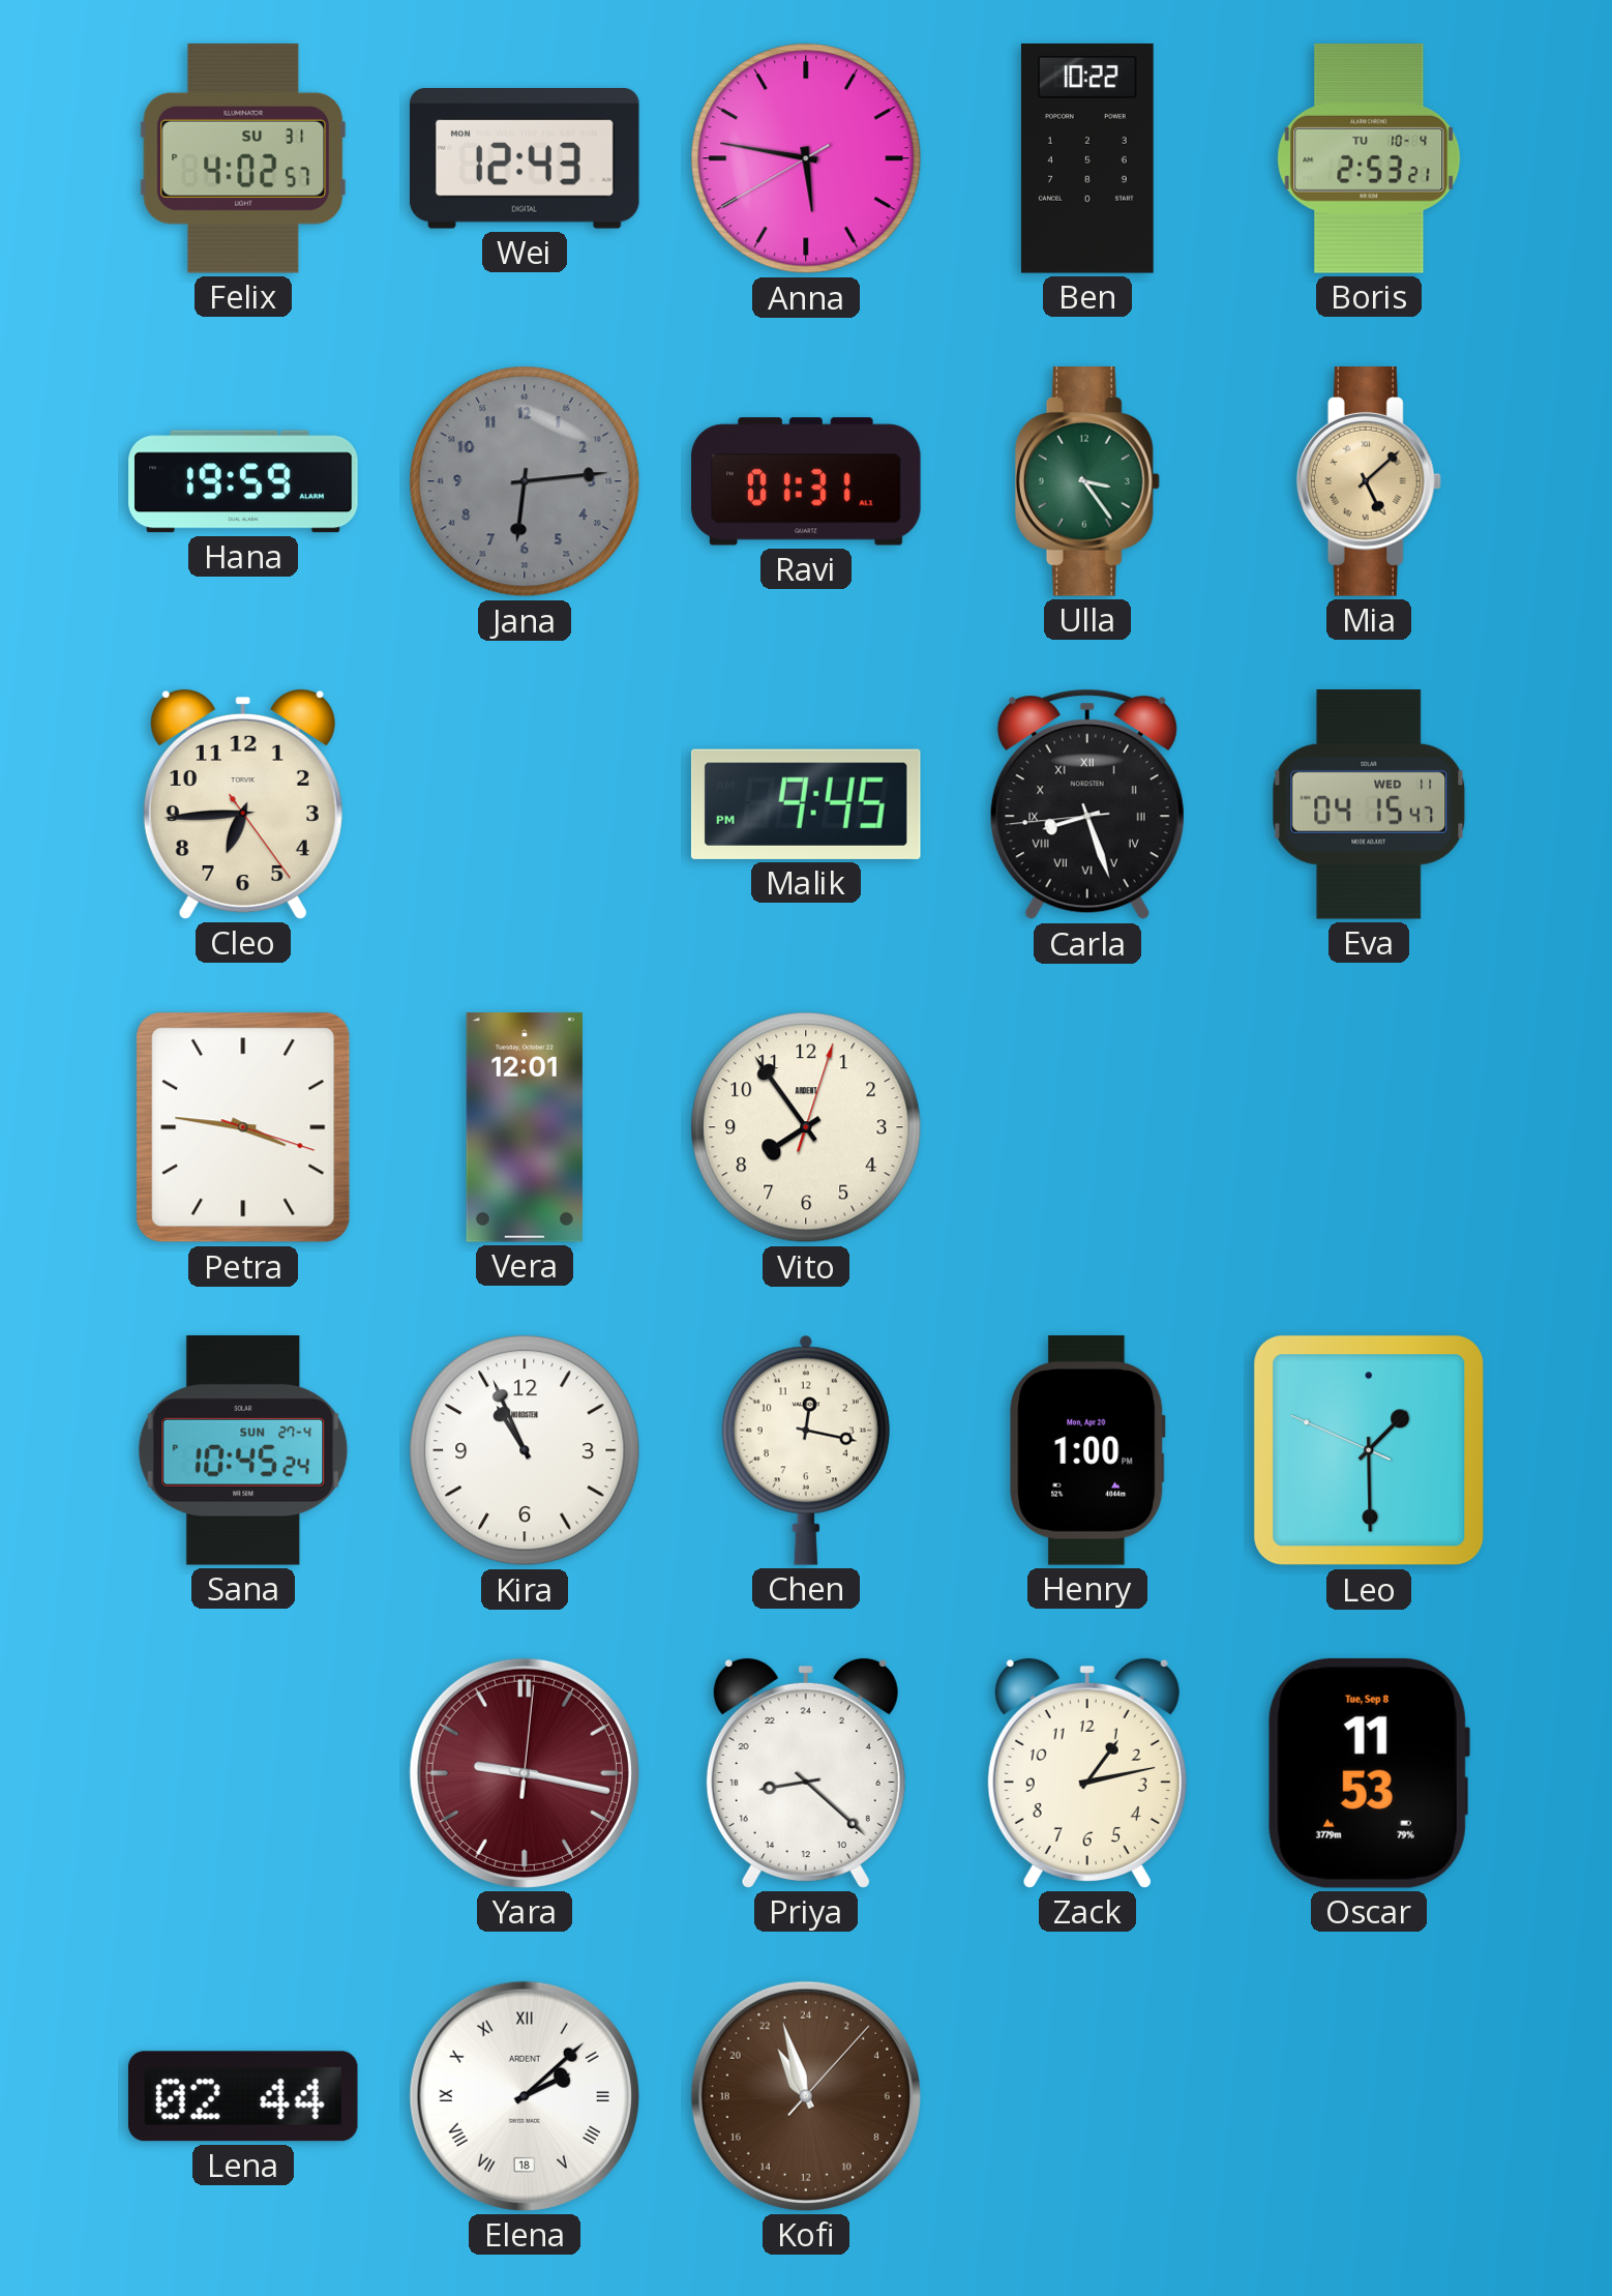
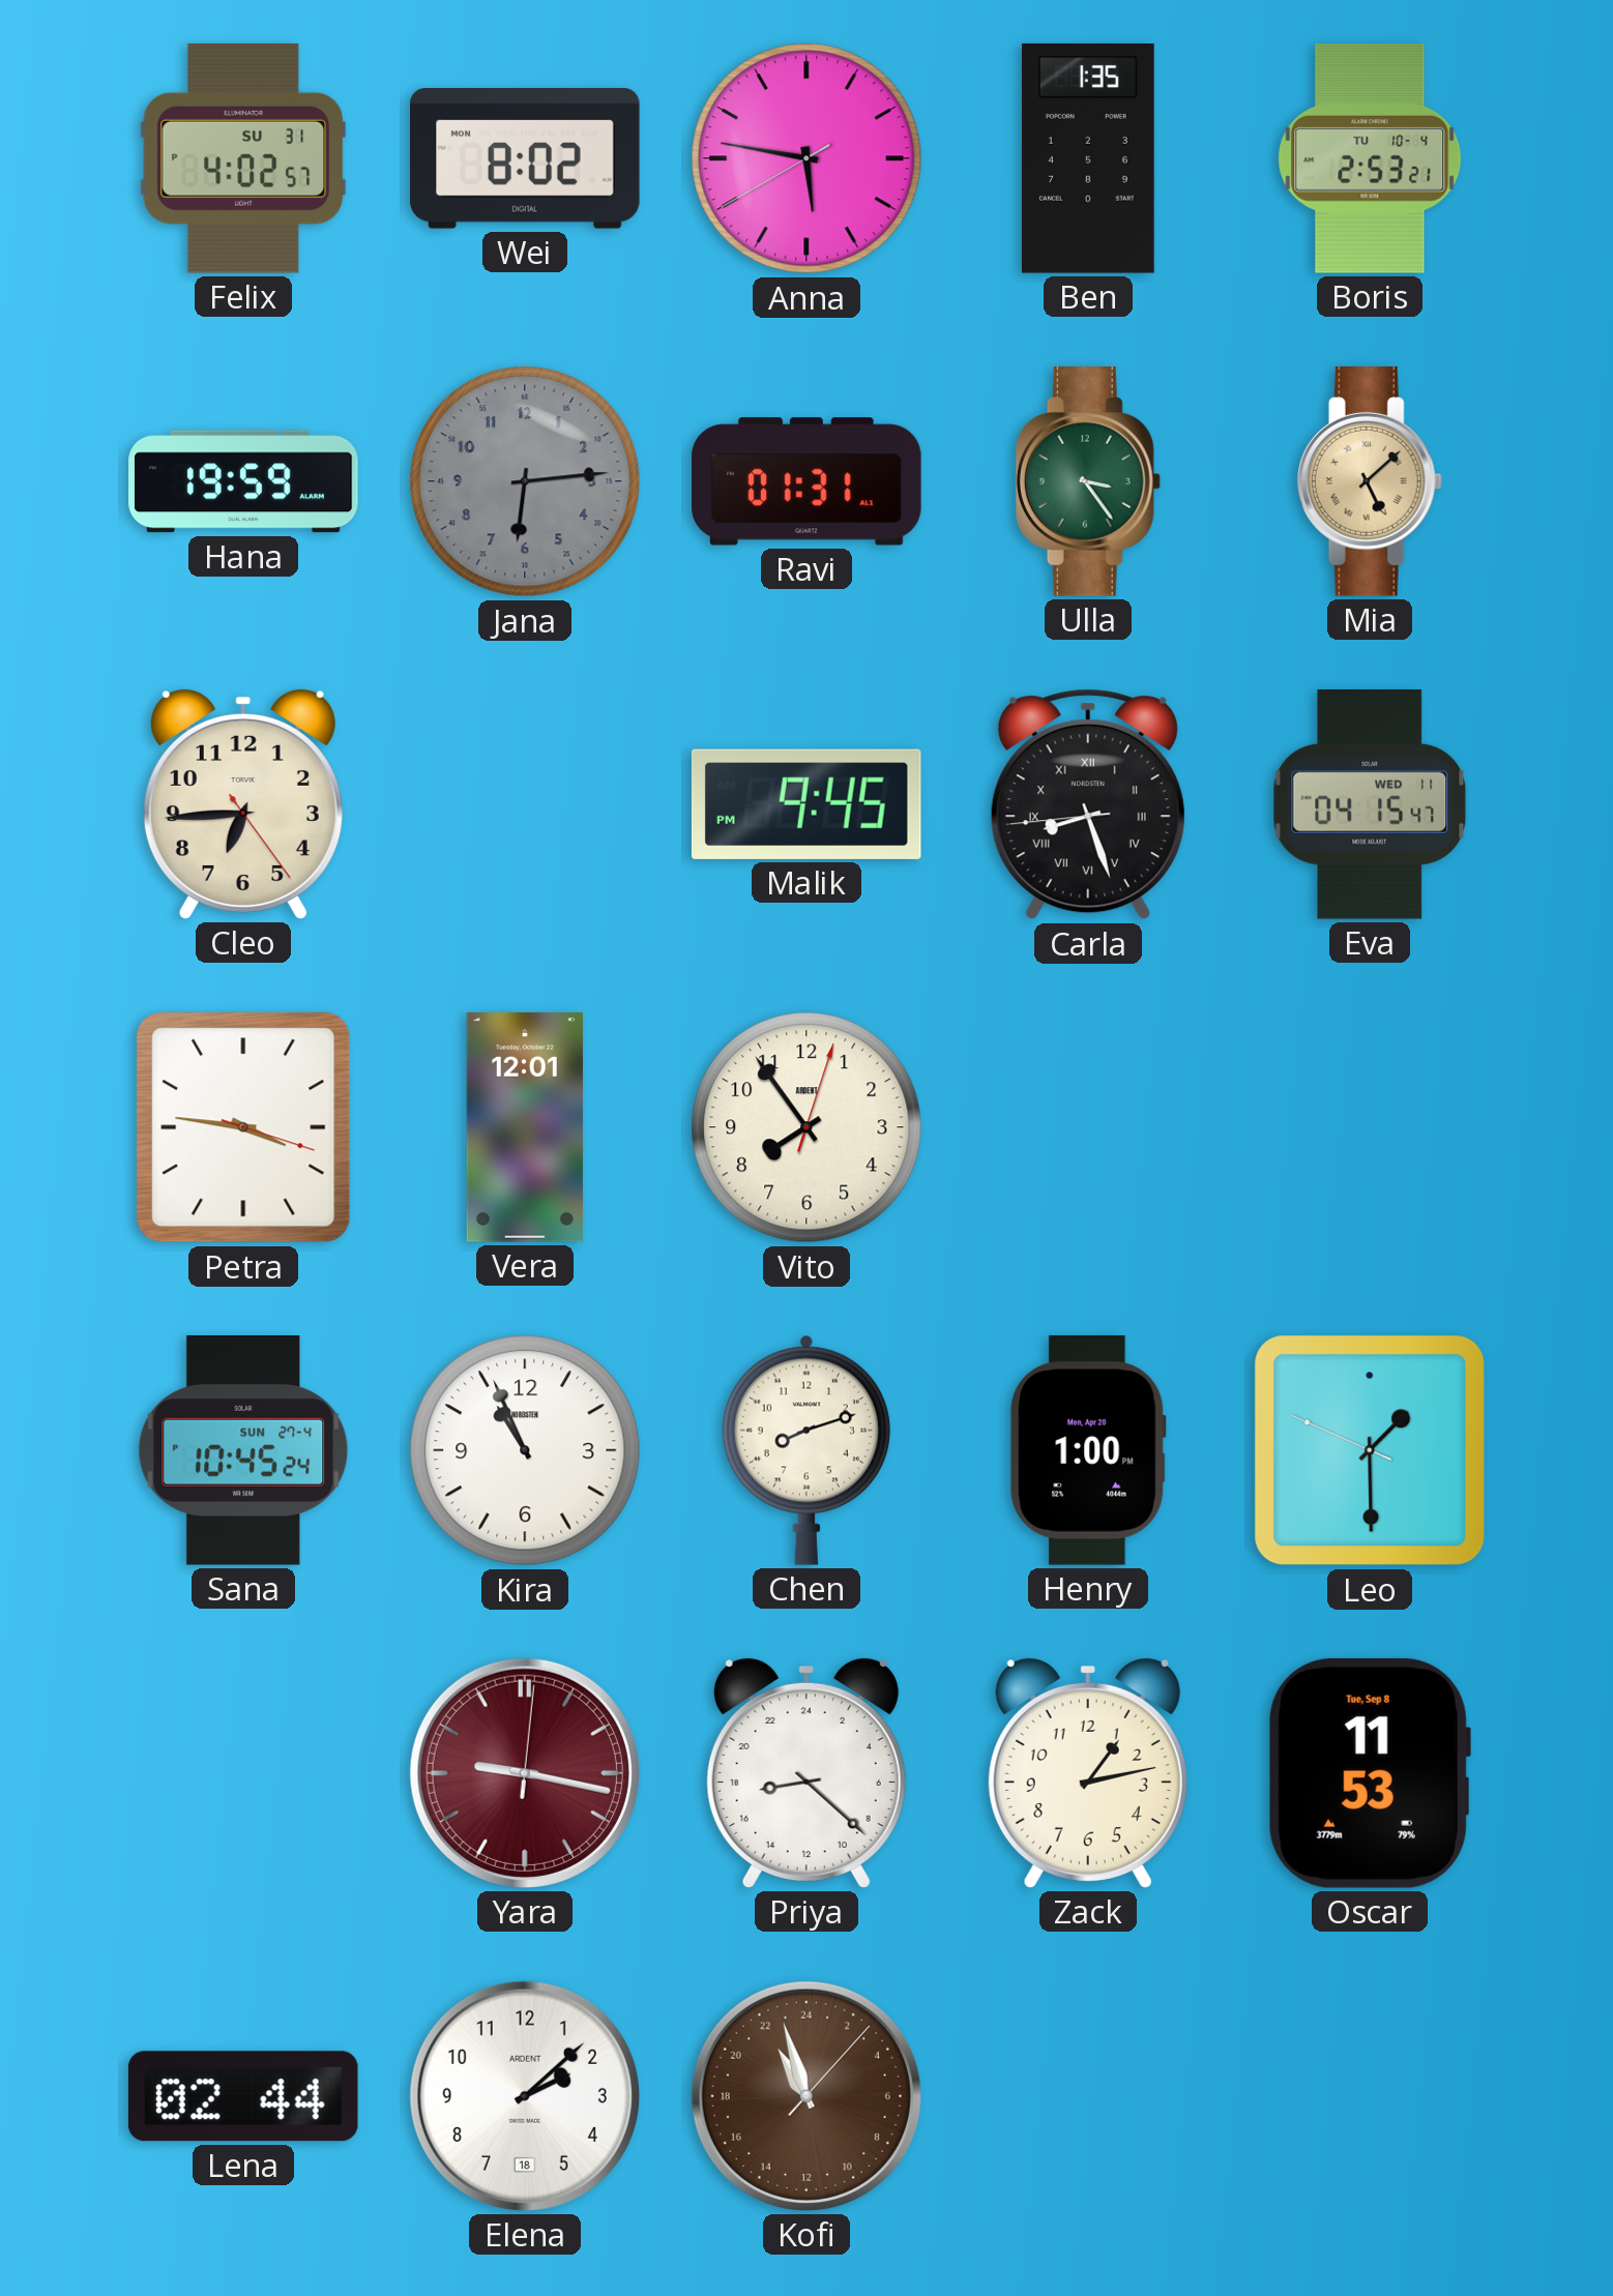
Wei: 12:43 -> 8:02 (526, 159)
Ben: 10:22 -> 1:35 (1088, 158)
Chen: 12:17 -> 8:12 (806, 1450)
Elena numerals: Roman -> Arabic (525, 2096)
